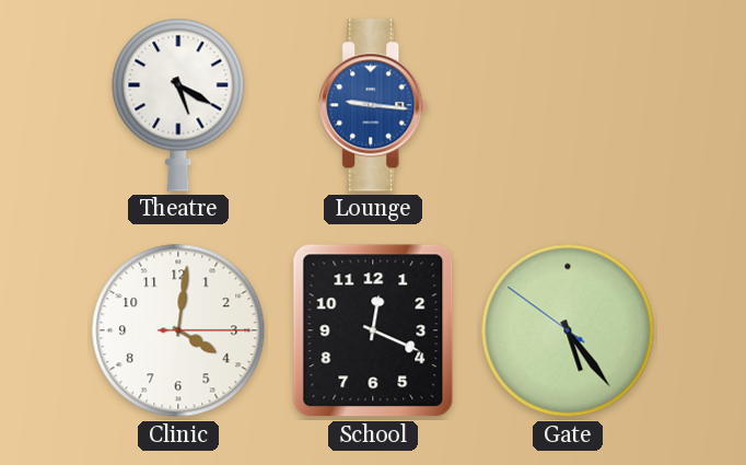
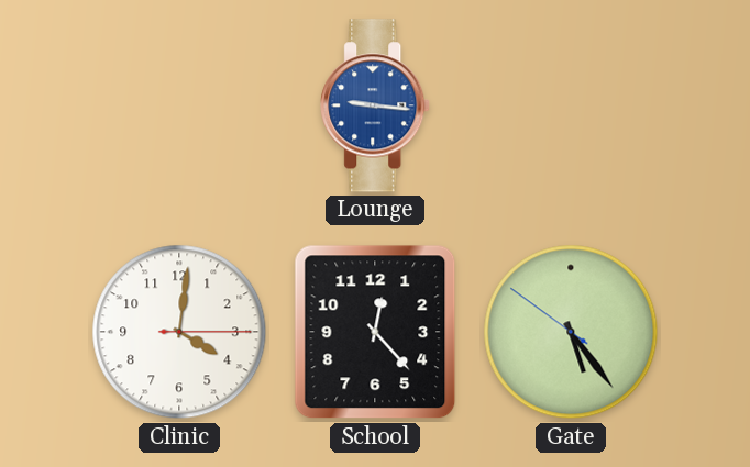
Theatre: 5:20 -> none (178, 105)
School: 12:19 -> 12:23 (375, 332)
